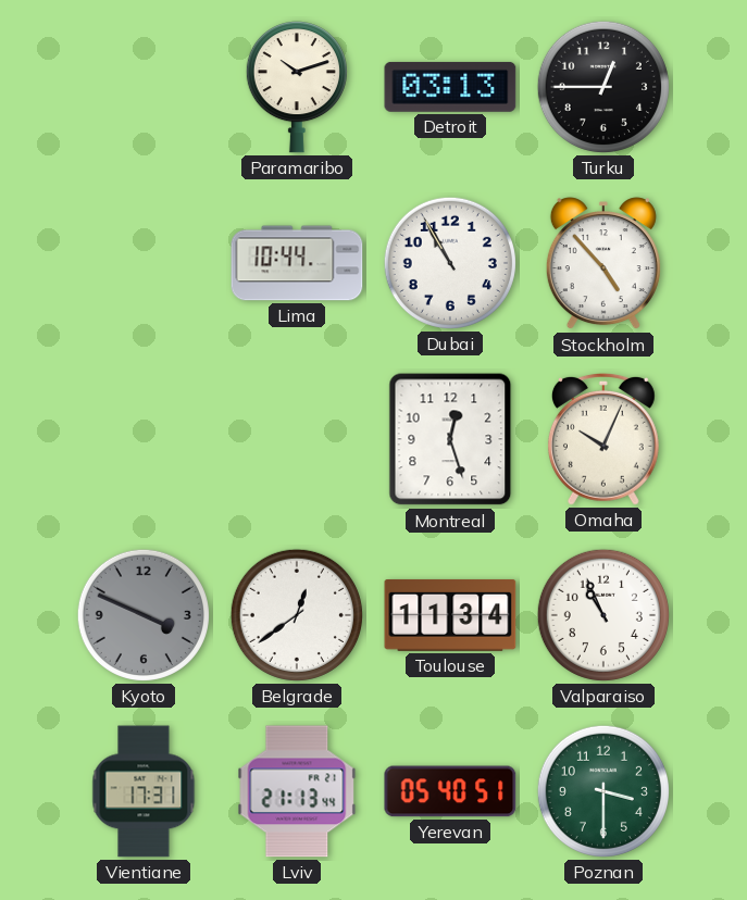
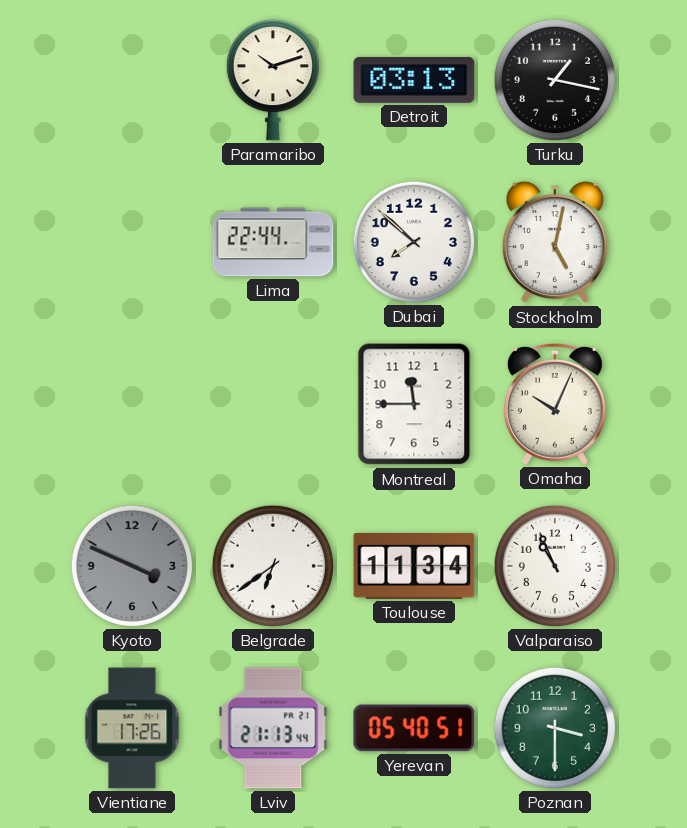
Turku: 12:45 -> 1:17 (555, 80)
Lima: 10:44 -> 22:44 (273, 242)
Dubai: 10:55 -> 7:52 (414, 242)
Stockholm: 4:53 -> 5:02 (555, 243)
Montreal: 12:27 -> 11:45 (414, 404)
Belgrade: 12:39 -> 6:39 (273, 566)
Vientiane: 17:31 -> 17:26 (132, 728)
